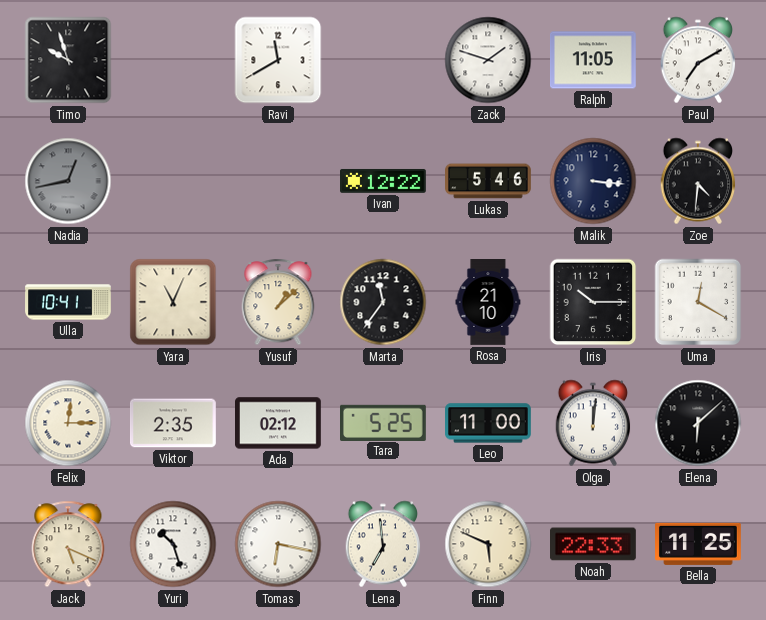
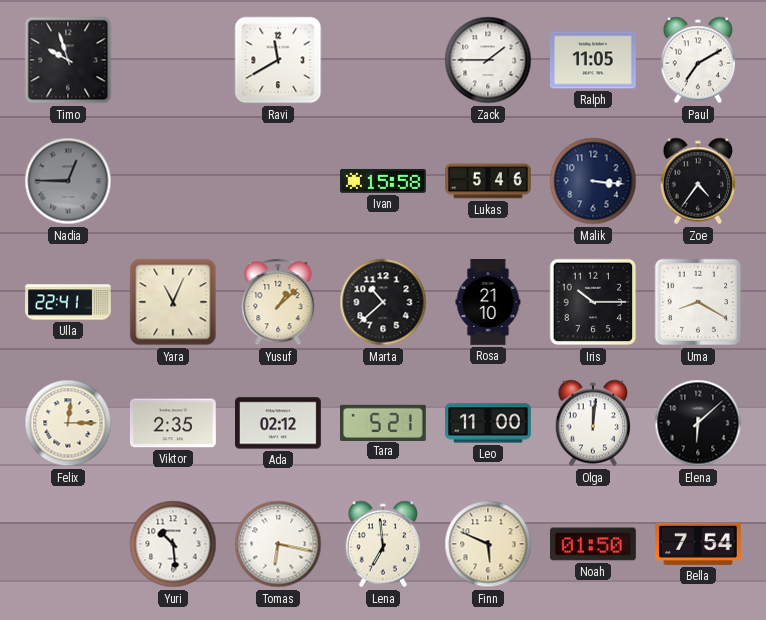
Zack: 1:48 -> 1:45 (488, 60)
Nadia: 12:43 -> 12:45 (68, 181)
Ivan: 12:22 -> 15:58 (384, 181)
Zoe: 4:31 -> 4:36 (698, 181)
Ulla: 10:41 -> 22:41 (68, 302)
Marta: 11:36 -> 10:38 (383, 302)
Uma: 12:20 -> 8:20 (698, 302)
Tara: 5:25 -> 5:21 (384, 422)
Jack: 5:19 -> none (68, 544)
Yuri: 10:27 -> 10:29 (173, 544)
Noah: 22:33 -> 01:50 (594, 544)
Bella: 11:25 -> 7:54 (699, 544)
